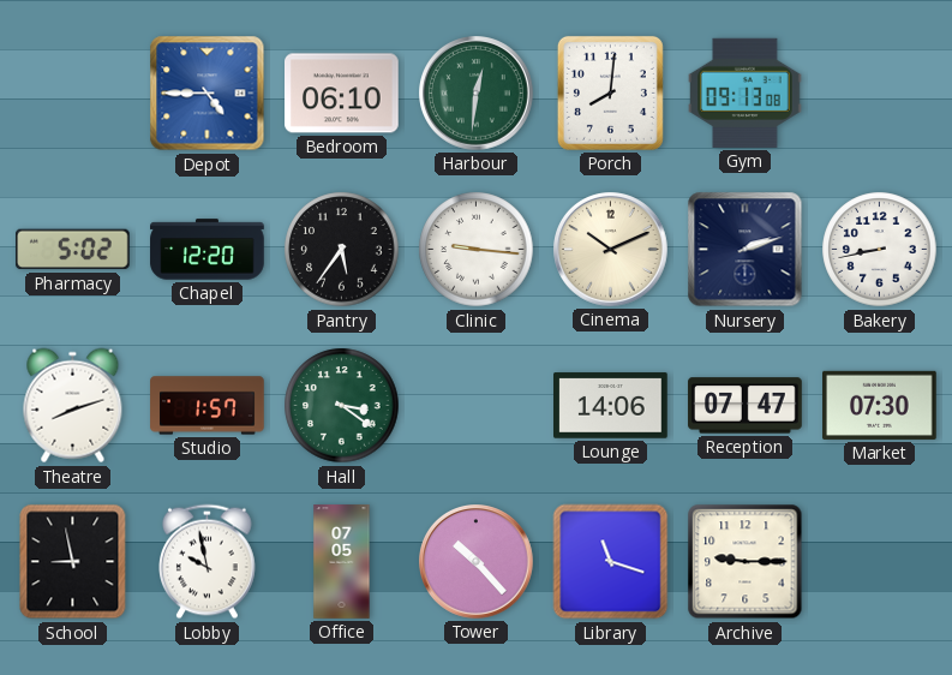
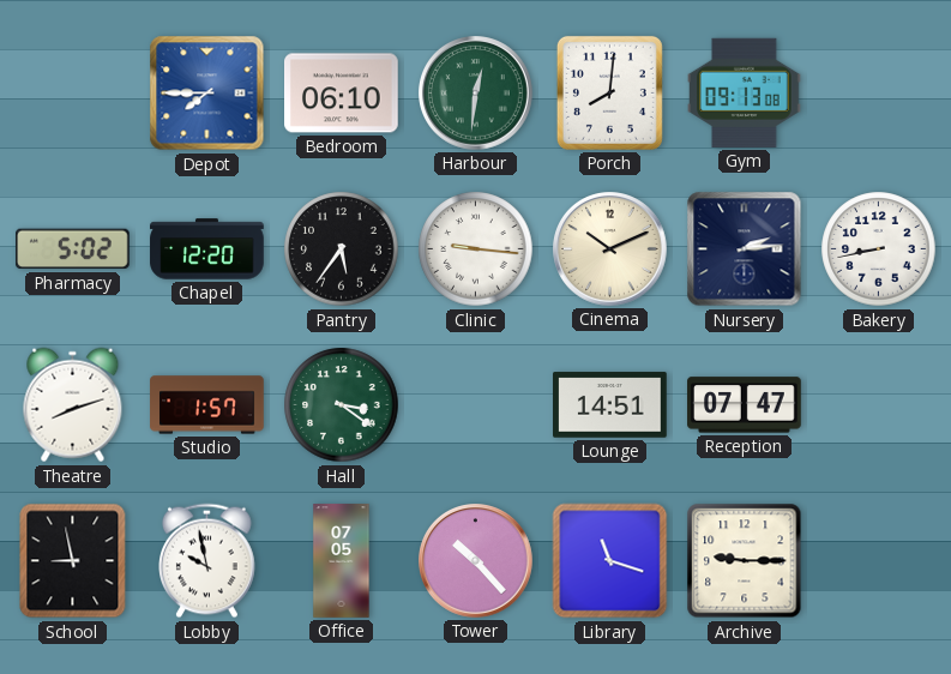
Depot: 4:45 -> 7:45 (207, 94)
Nursery: 2:12 -> 2:14 (745, 249)
Lounge: 14:06 -> 14:51 (610, 405)
Market: 07:30 -> none (880, 405)
